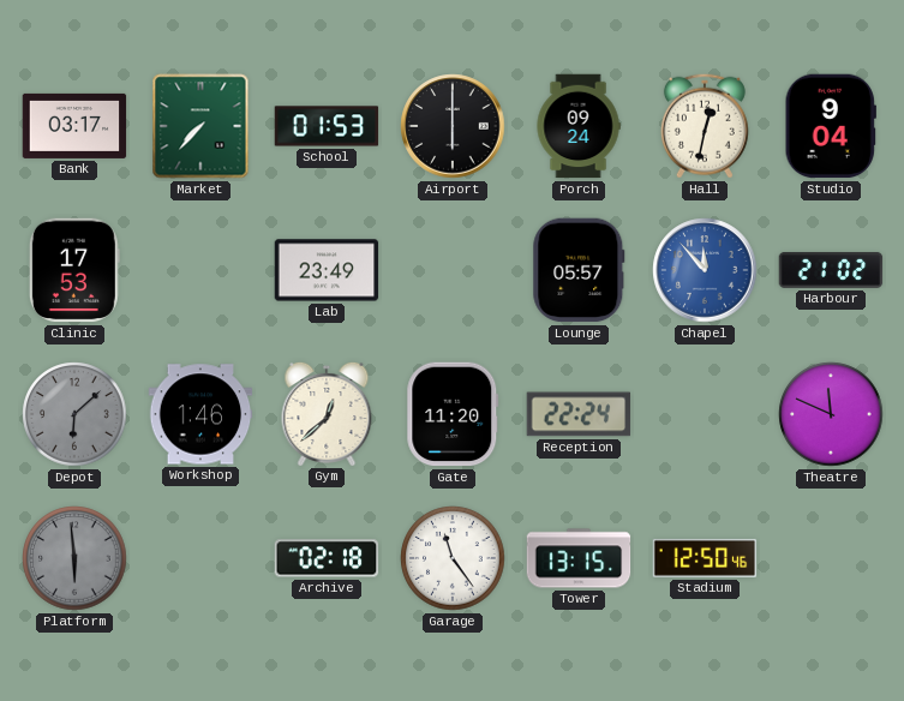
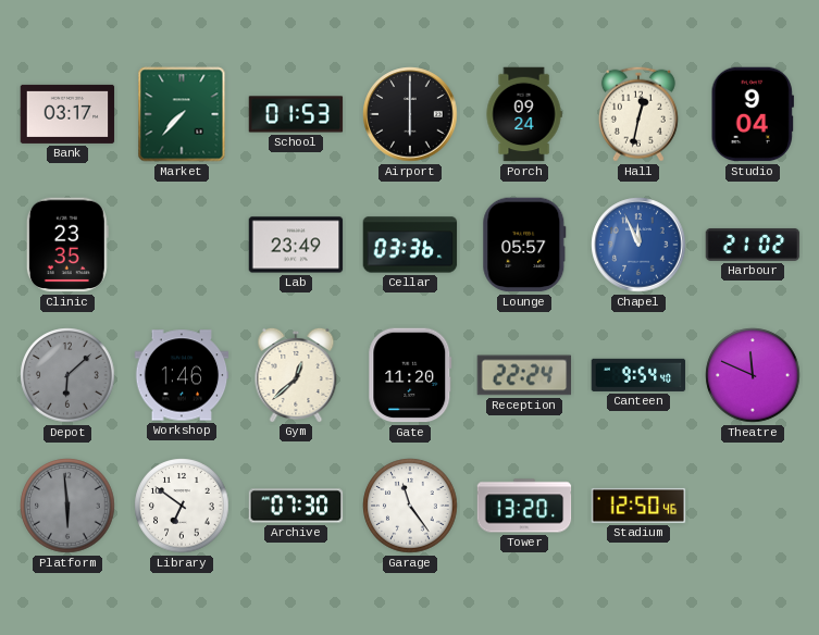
Clinic: 17:53 -> 23:35 (67, 245)
Cellar: none -> 03:36 (410, 245)
Chapel: 11:53 -> 11:56 (638, 245)
Canteen: none -> 9:54 (638, 375)
Library: none -> 6:51 (182, 506)
Archive: 02:18 -> 07:30 (296, 506)
Tower: 13:15 -> 13:20 (524, 506)
